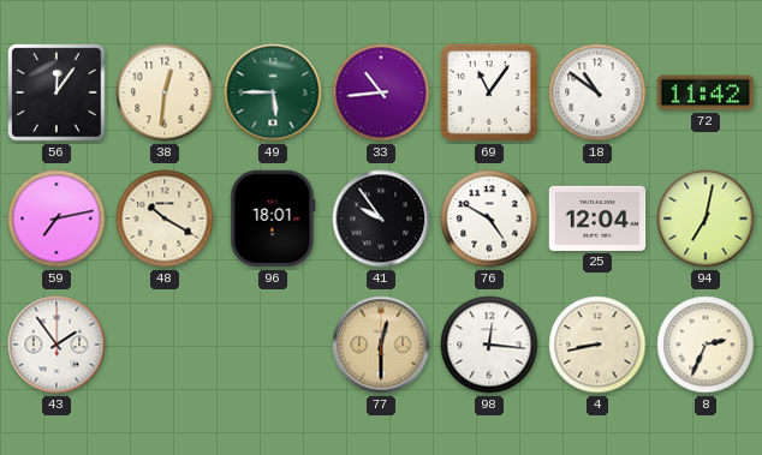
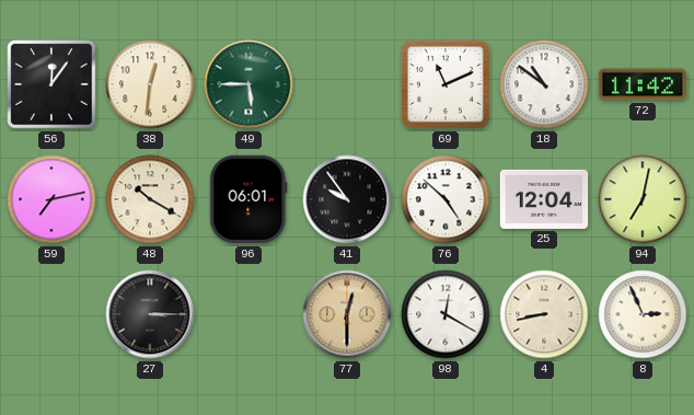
33: 10:44 -> none (381, 92)
69: 11:06 -> 11:11 (446, 84)
96: 18:01 -> 06:01 (248, 199)
76: 4:50 -> 4:52 (446, 199)
43: 1:54 -> none (56, 345)
27: none -> 3:15 (150, 314)
98: 12:16 -> 12:20 (446, 314)
8: 2:34 -> 2:56 (643, 314)
